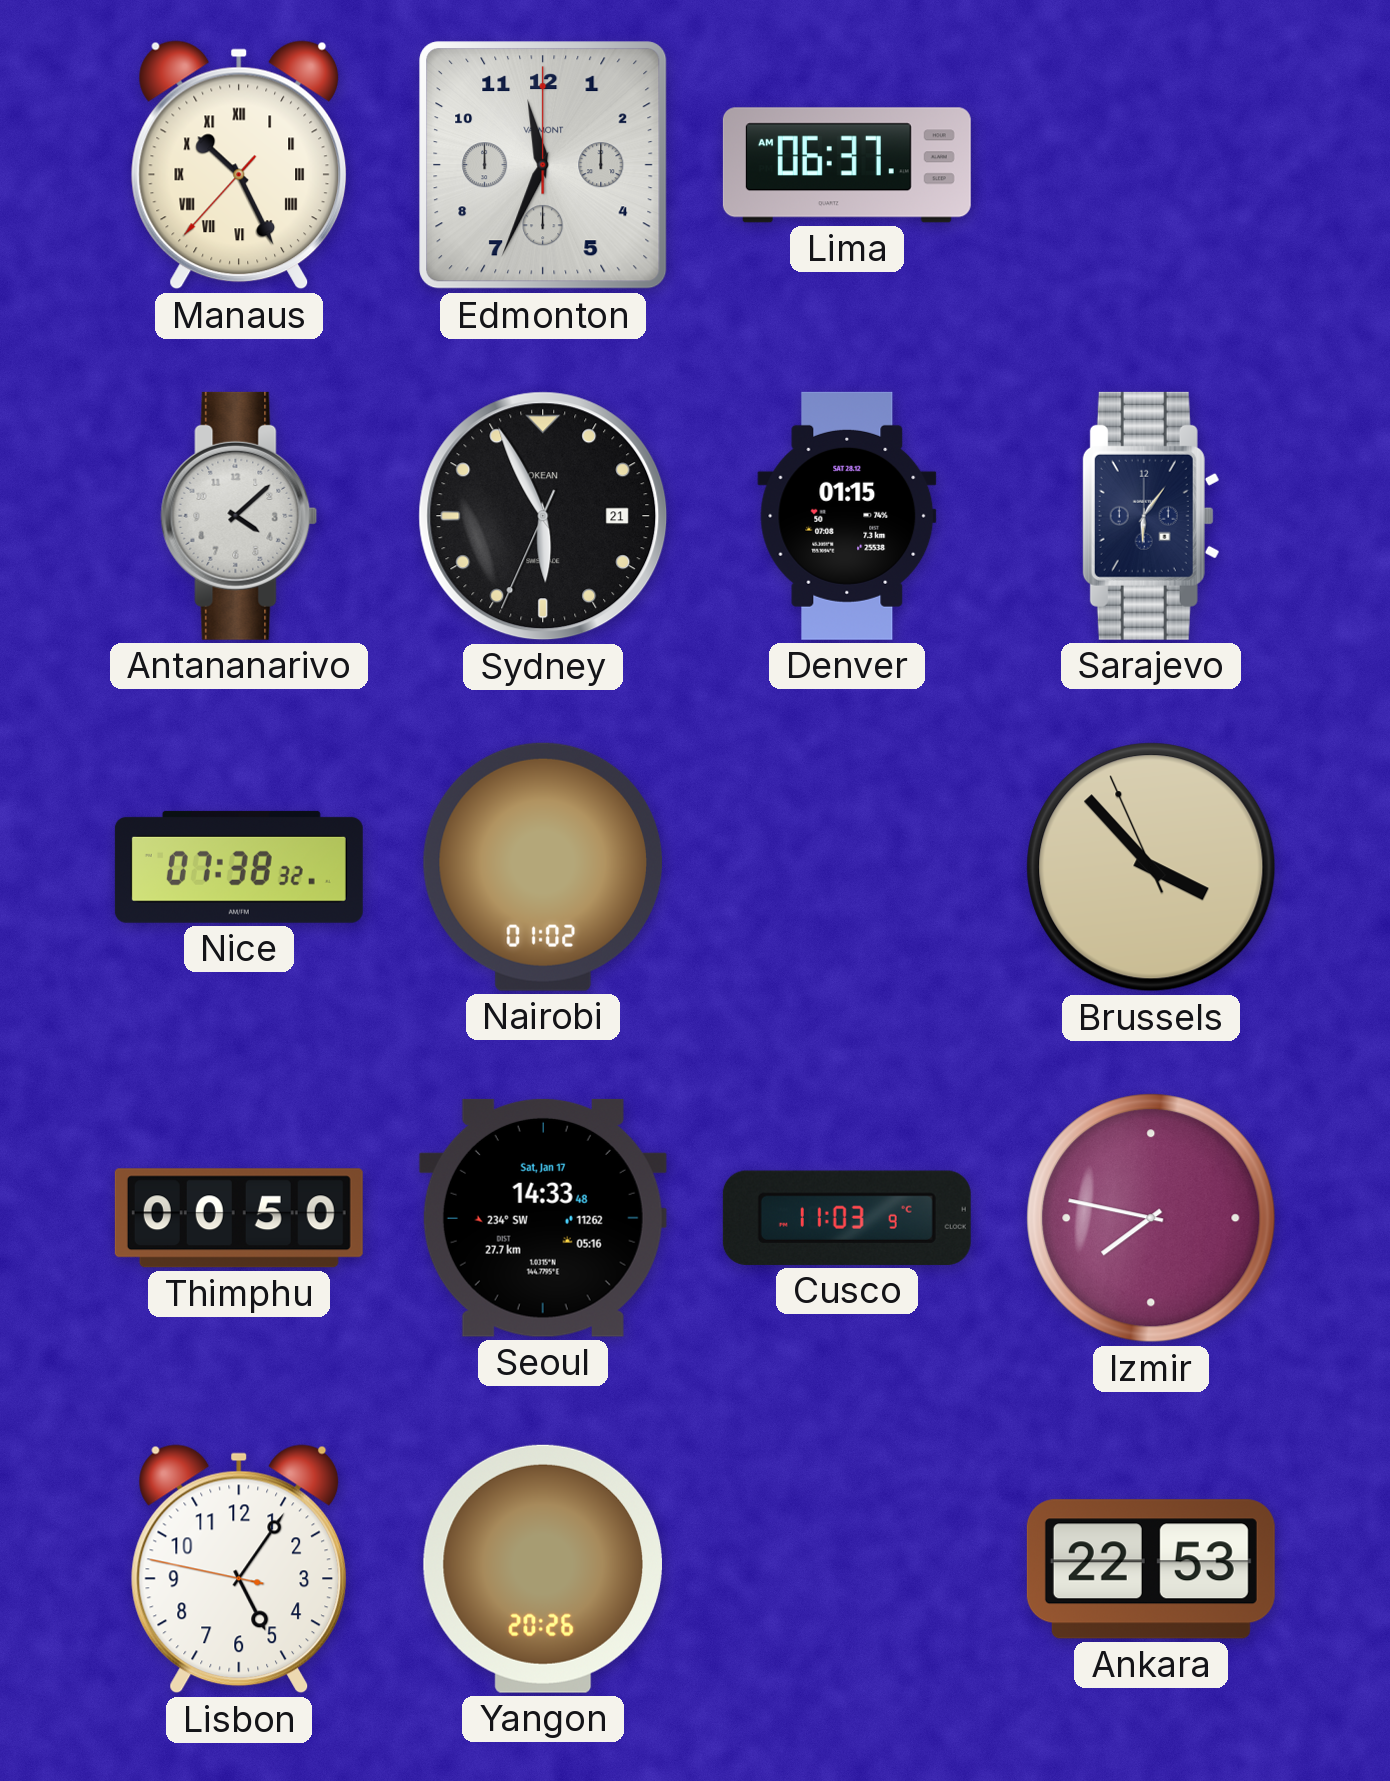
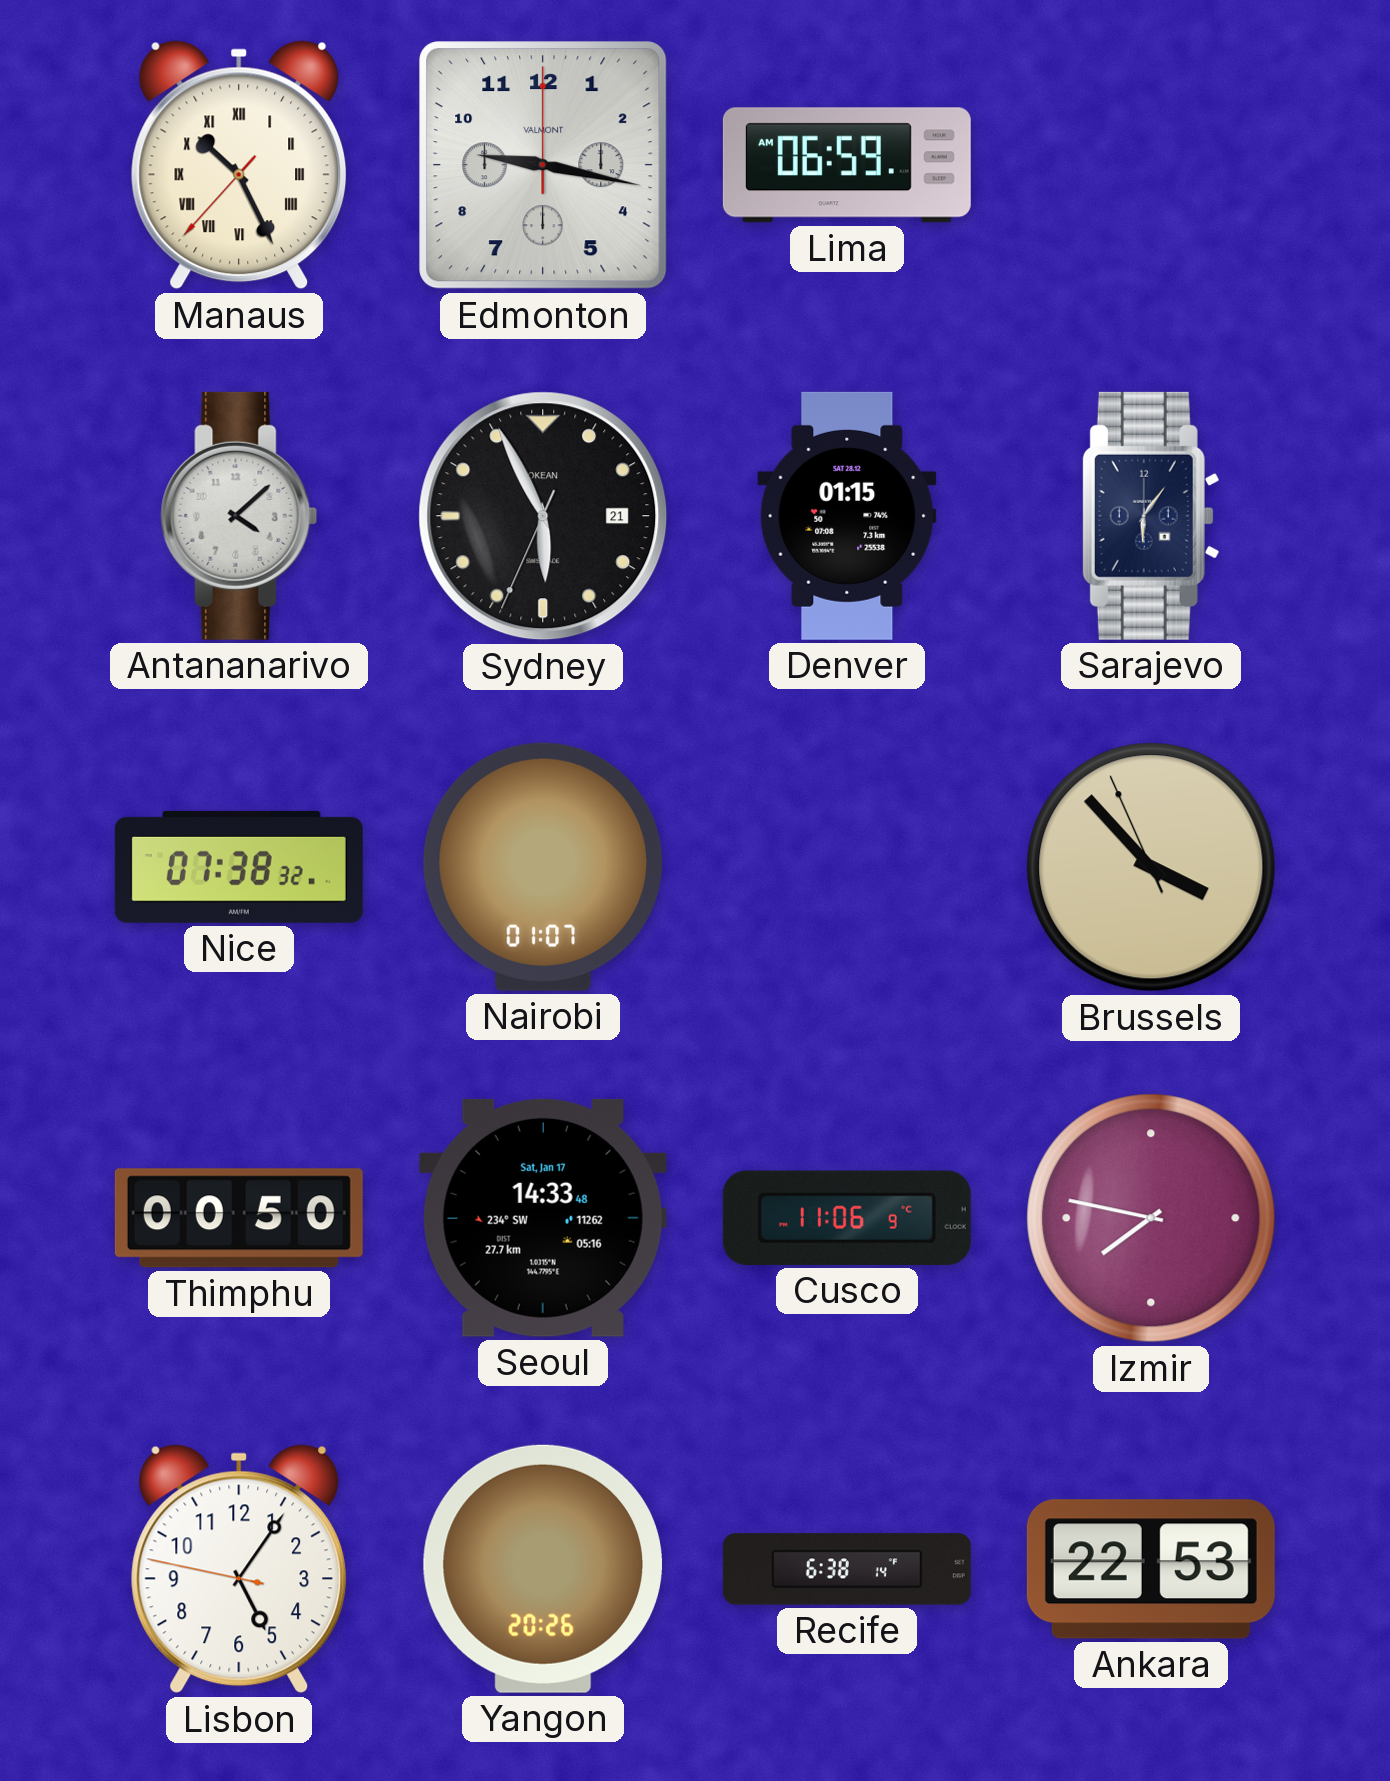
Edmonton: 11:34 -> 9:17 (543, 165)
Lima: 06:37 -> 06:59 (847, 165)
Nairobi: 01:02 -> 01:07 (543, 867)
Cusco: 11:03 -> 11:06 (847, 1218)
Recife: none -> 6:38 (847, 1569)
